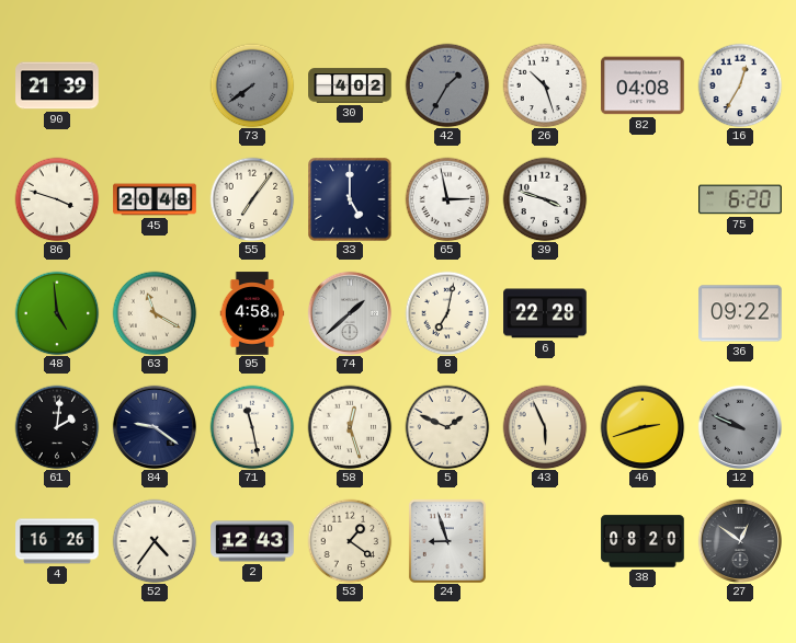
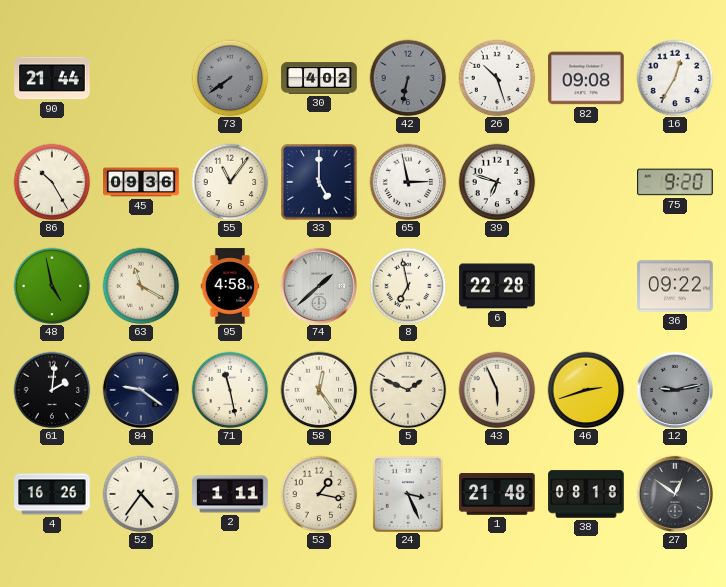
90: 21:39 -> 21:44 (52, 78)
42: 1:35 -> 6:32 (408, 78)
82: 04:08 -> 09:08 (586, 78)
86: 3:48 -> 10:25 (52, 182)
45: 20:48 -> 09:36 (141, 182)
55: 7:06 -> 11:06 (230, 182)
39: 3:48 -> 6:48 (497, 182)
75: 6:20 -> 9:20 (675, 182)
48: 4:59 -> 4:58 (52, 286)
8: 7:02 -> 6:58 (408, 286)
58: 12:27 -> 12:24 (319, 390)
12: 9:49 -> 9:13 (674, 389)
2: 12:43 -> 1:11 (230, 494)
53: 1:21 -> 1:17 (319, 494)
24: 8:57 -> 3:26 (408, 494)
1: none -> 21:48 (497, 495)
38: 08:20 -> 08:18 (586, 494)
